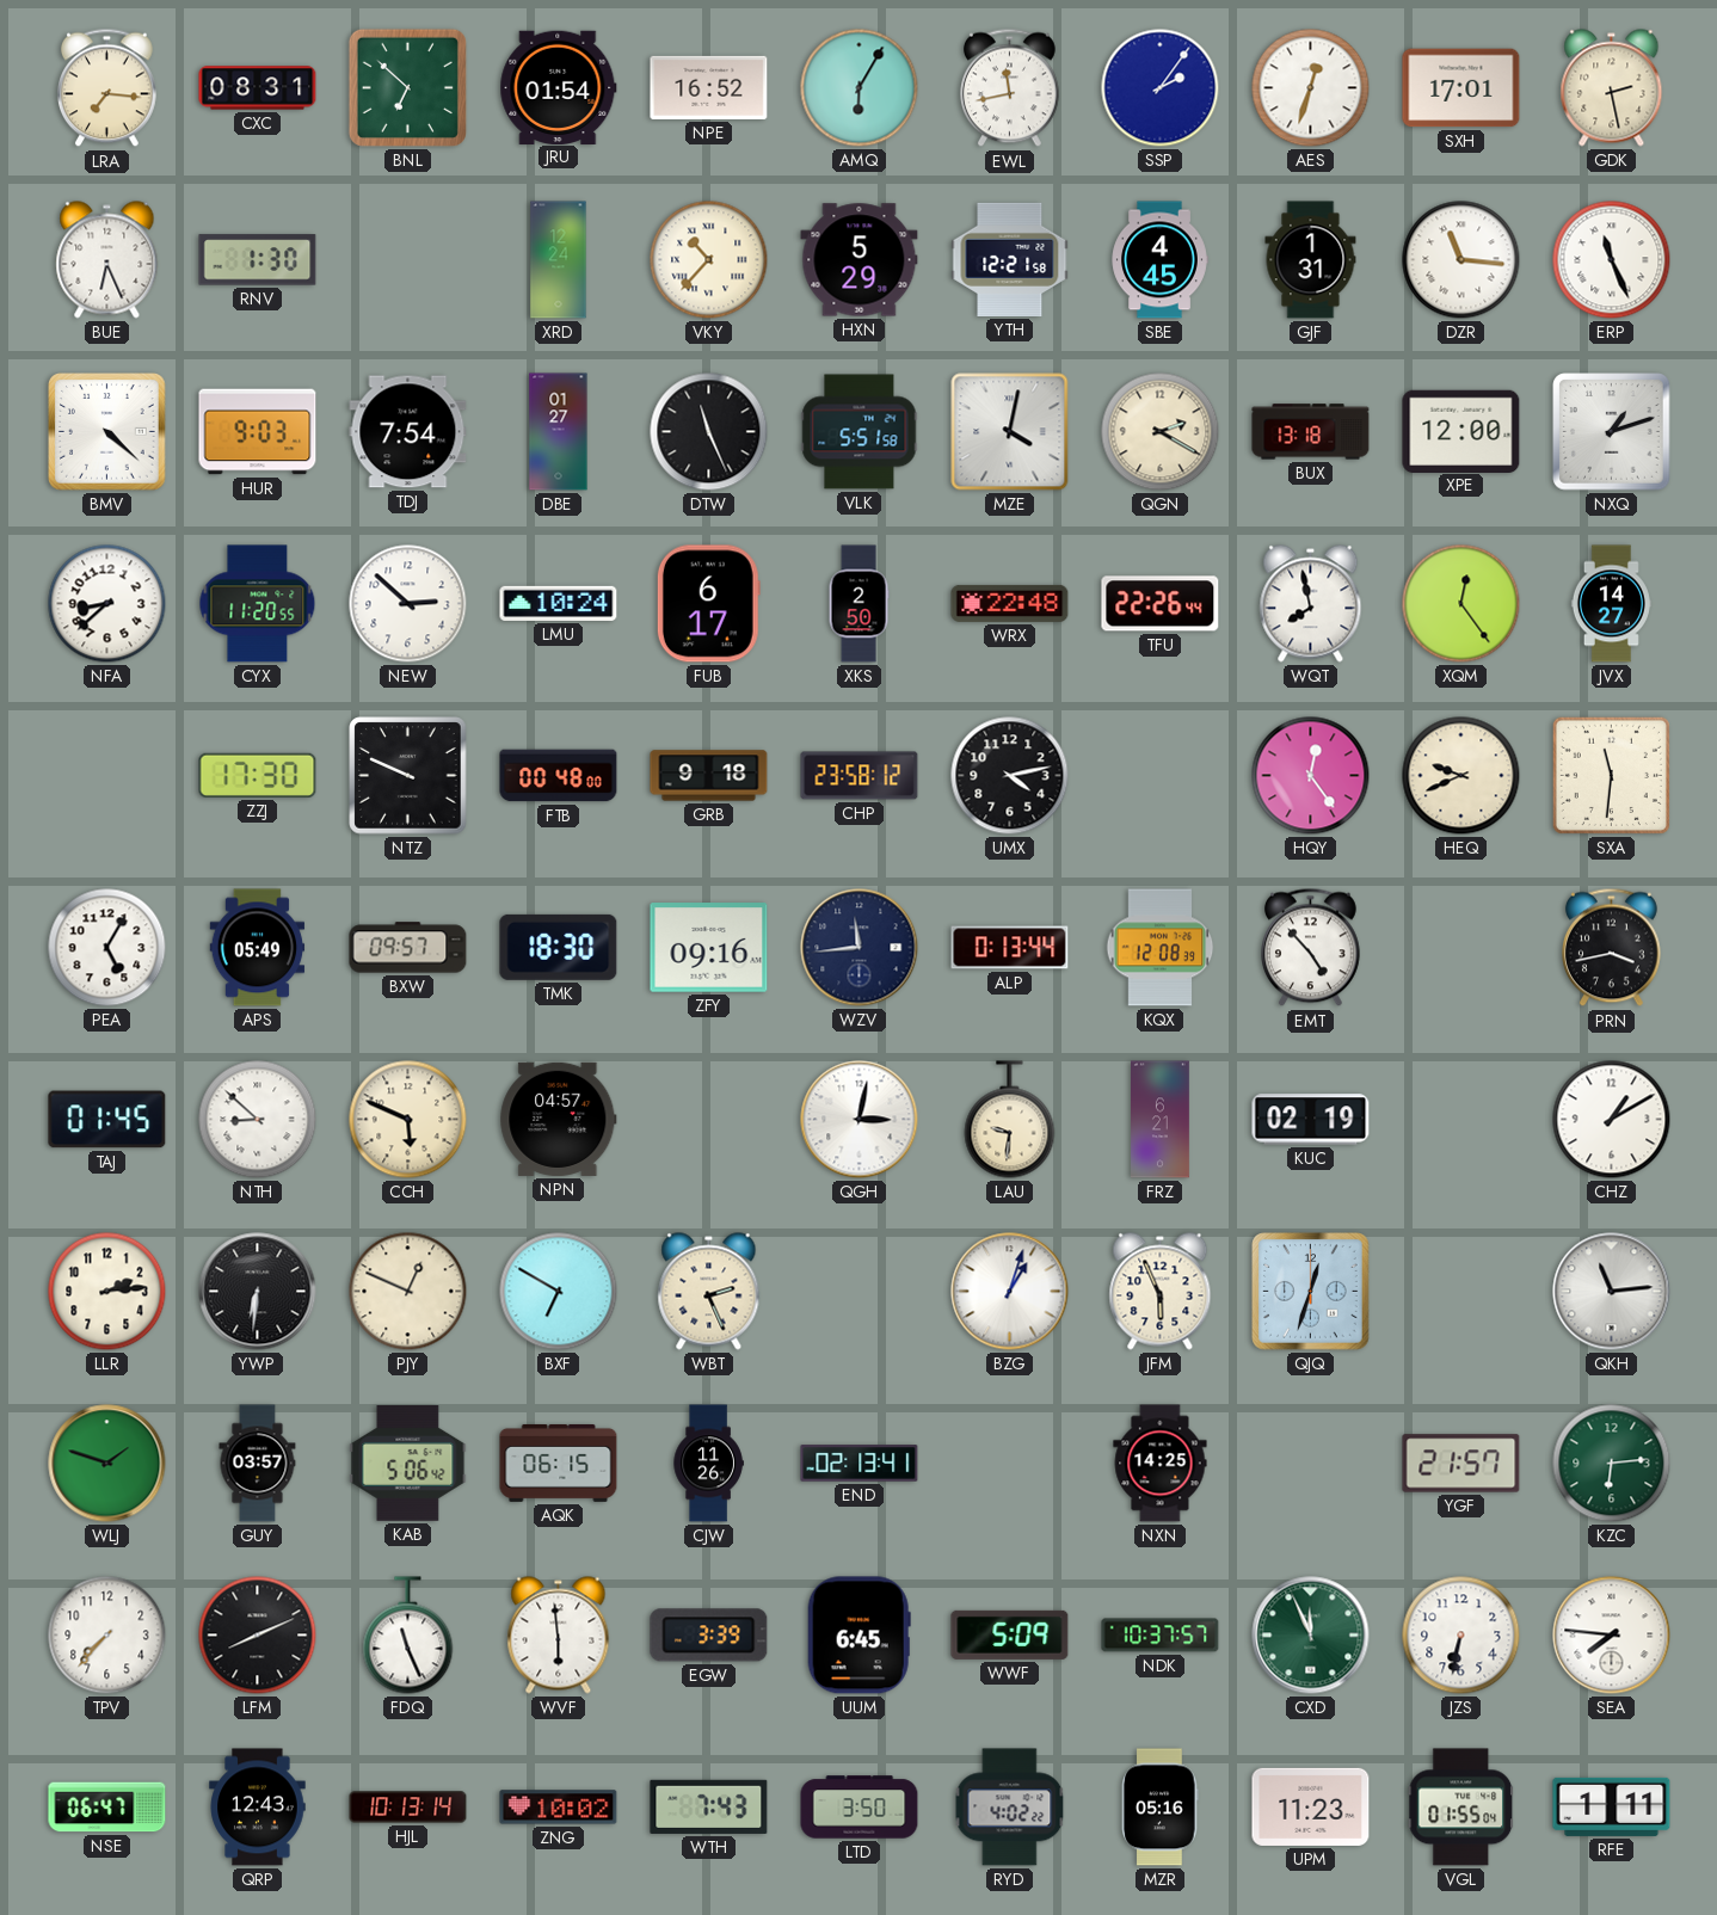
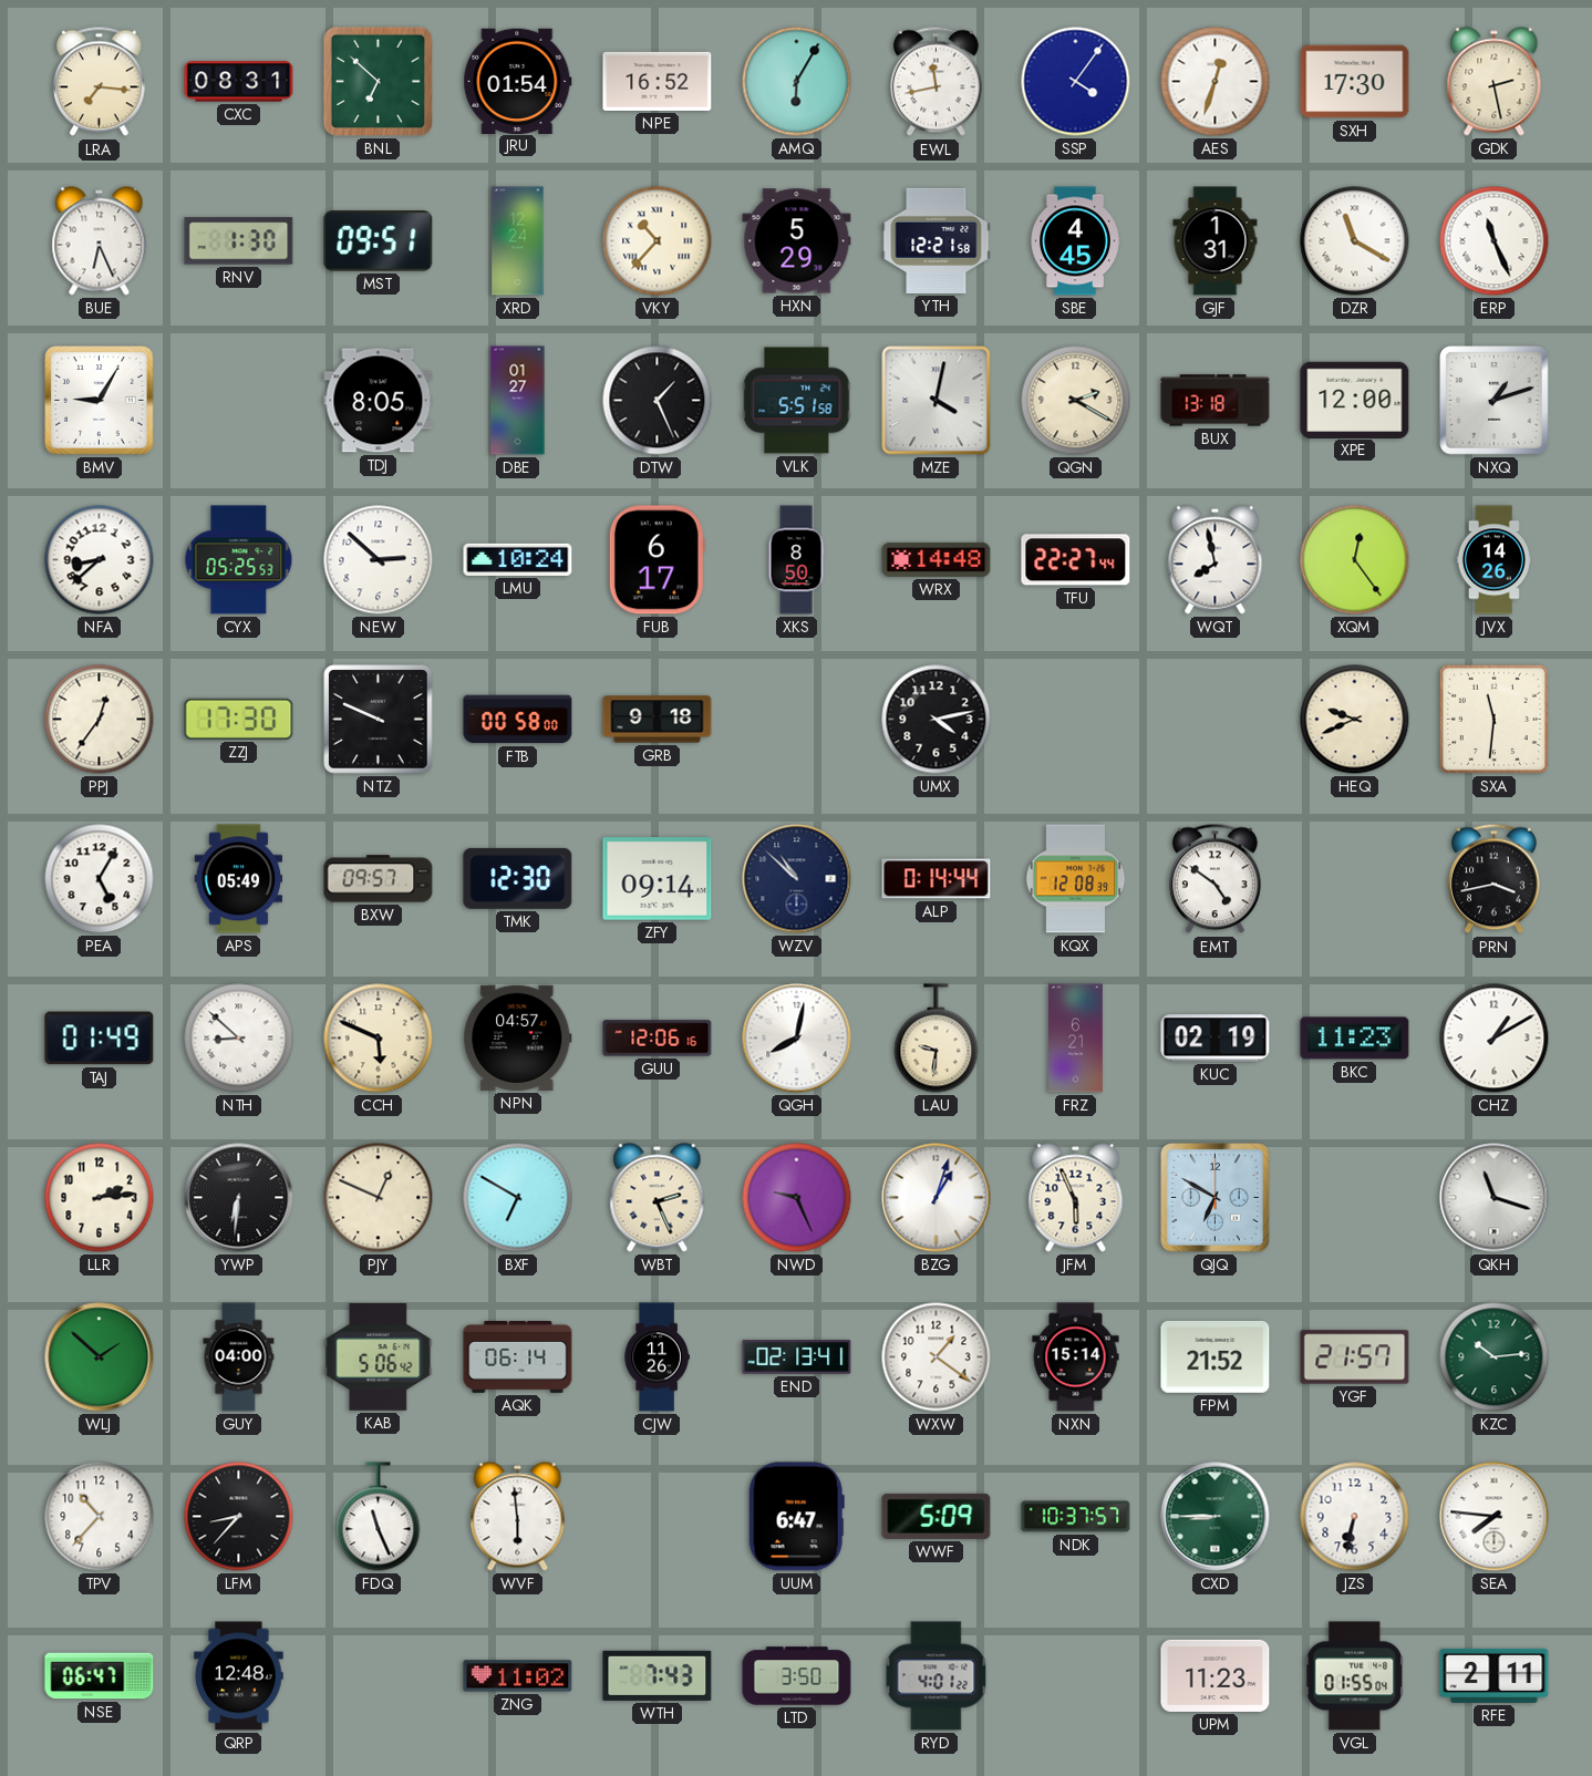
SSP: 2:06 -> 4:06 (1076, 82)
SXH: 17:01 -> 17:30 (1355, 82)
MST: none -> 09:51 (379, 241)
DZR: 11:16 -> 11:20 (1355, 241)
BMV: 4:22 -> 9:05 (100, 401)
HUR: 9:03 -> none (258, 432)
TDJ: 7:54 -> 8:05 (379, 401)
DTW: 11:26 -> 1:26 (658, 401)
CYX: 11:20 -> 05:25 (239, 560)
XKS: 2:50 -> 8:50 (796, 560)
WRX: 22:48 -> 14:48 (937, 559)
TFU: 22:26 -> 22:27 (1076, 560)
JVX: 14:27 -> 14:26 (1493, 560)
PPJ: none -> 12:36 (100, 720)
FTB: 00:48 -> 00:58 (518, 720)
CHP: 23:58 -> none (860, 776)
HQY: 12:24 -> none (1311, 776)
TMK: 18:30 -> 12:30 (518, 878)
ZFY: 09:16 -> 09:14 (658, 879)
WZV: 11:44 -> 10:52 (797, 879)
ALP: 0:13 -> 0:14 (937, 879)
EMT: 4:53 -> 4:51 (1216, 879)
TAJ: 01:45 -> 01:49 (100, 1039)
GUU: none -> 12:06 (658, 1039)
QGH: 3:02 -> 8:02 (797, 1039)
BKC: none -> 11:23 (1355, 1039)
NWD: none -> 9:26 (797, 1198)
QJQ: 12:33 -> 6:50 (1216, 1198)
QKH: 11:14 -> 11:18 (1495, 1198)
WLJ: 1:48 -> 1:52 (100, 1357)
GUY: 03:57 -> 04:00 (239, 1357)
AQK: 06:15 -> 06:14 (518, 1356)
WXW: none -> 1:21 (937, 1357)
NXN: 14:25 -> 15:14 (1076, 1357)
FPM: none -> 21:52 (1216, 1356)
KZC: 6:14 -> 10:14 (1495, 1357)
TPV: 7:37 -> 10:37 (100, 1517)
LFM: 8:11 -> 8:37 (239, 1517)
EGW: 3:39 -> none (709, 1636)
UUM: 6:45 -> 6:47 (796, 1517)
CXD: 11:56 -> 8:45 (1216, 1517)
QRP: 12:43 -> 12:48 (239, 1676)
HJL: 10:13 -> none (408, 1808)
ZNG: 10:02 -> 11:02 (518, 1676)
RYD: 4:02 -> 4:01 (937, 1676)
MZR: 05:16 -> none (1161, 1808)
RFE: 1:11 -> 2:11 (1495, 1675)
